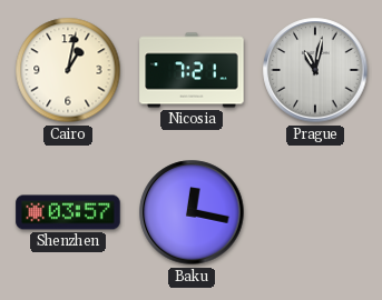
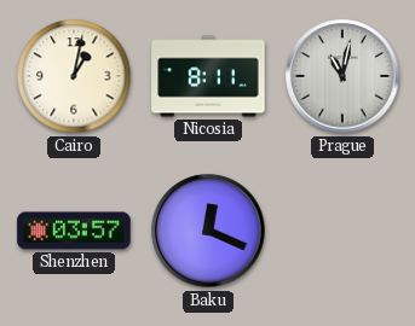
Nicosia: 7:21 -> 8:11 (208, 76)
Baku: 12:17 -> 12:19 (208, 231)
